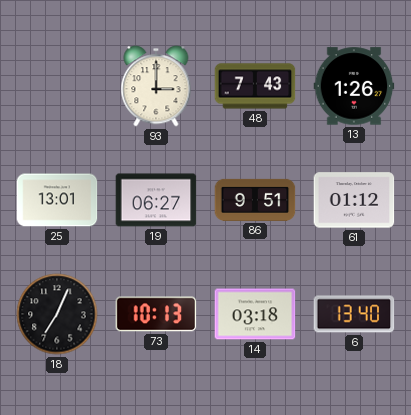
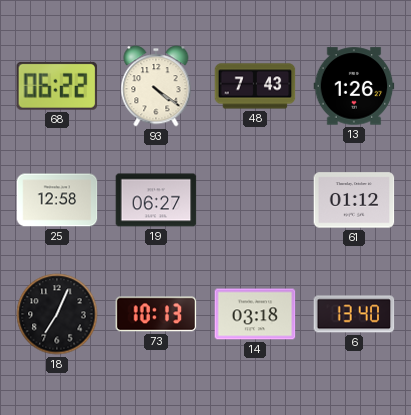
68: none -> 06:22 (57, 86)
93: 3:00 -> 4:21 (156, 86)
25: 13:01 -> 12:58 (57, 200)
86: 9:51 -> none (255, 200)
